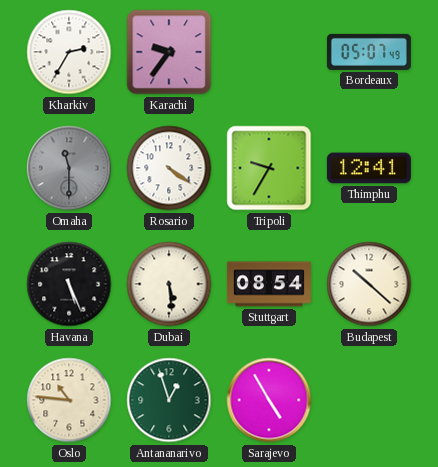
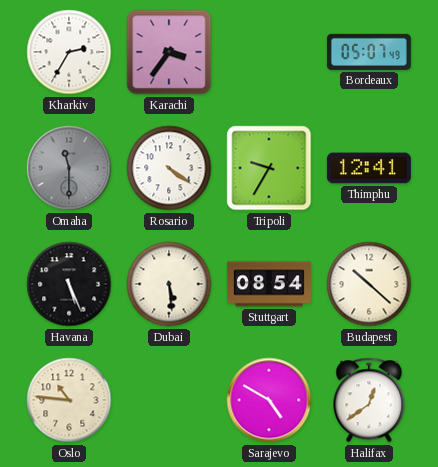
Karachi: 9:36 -> 3:36 (169, 52)
Antananarivo: 12:57 -> none (169, 400)
Sarajevo: 4:55 -> 4:50 (269, 400)
Halifax: none -> 12:39 (369, 400)
